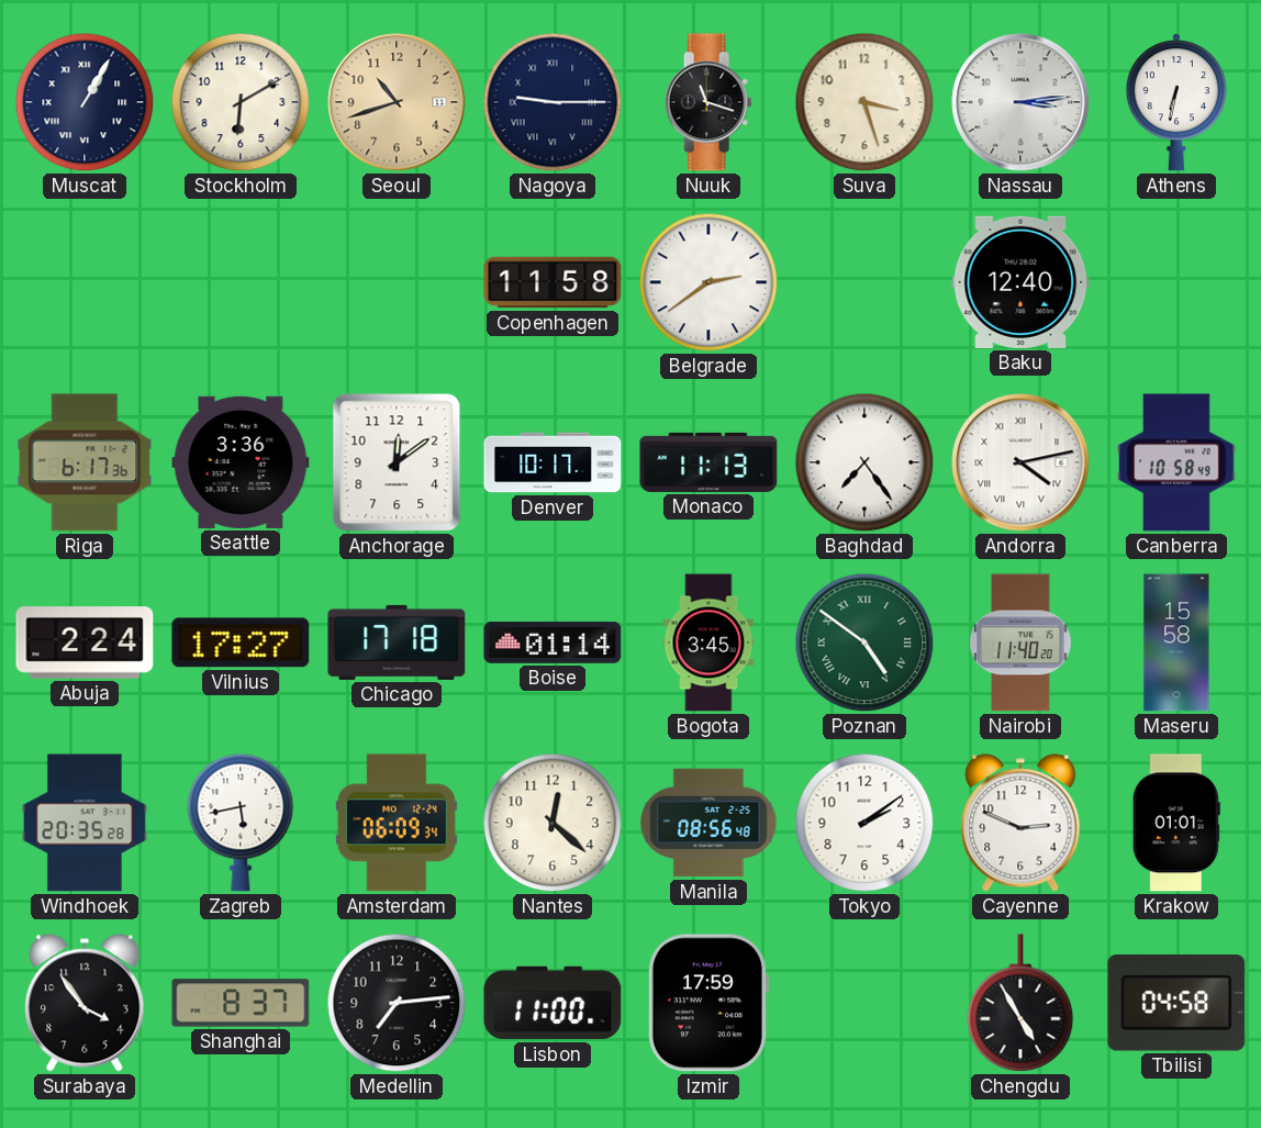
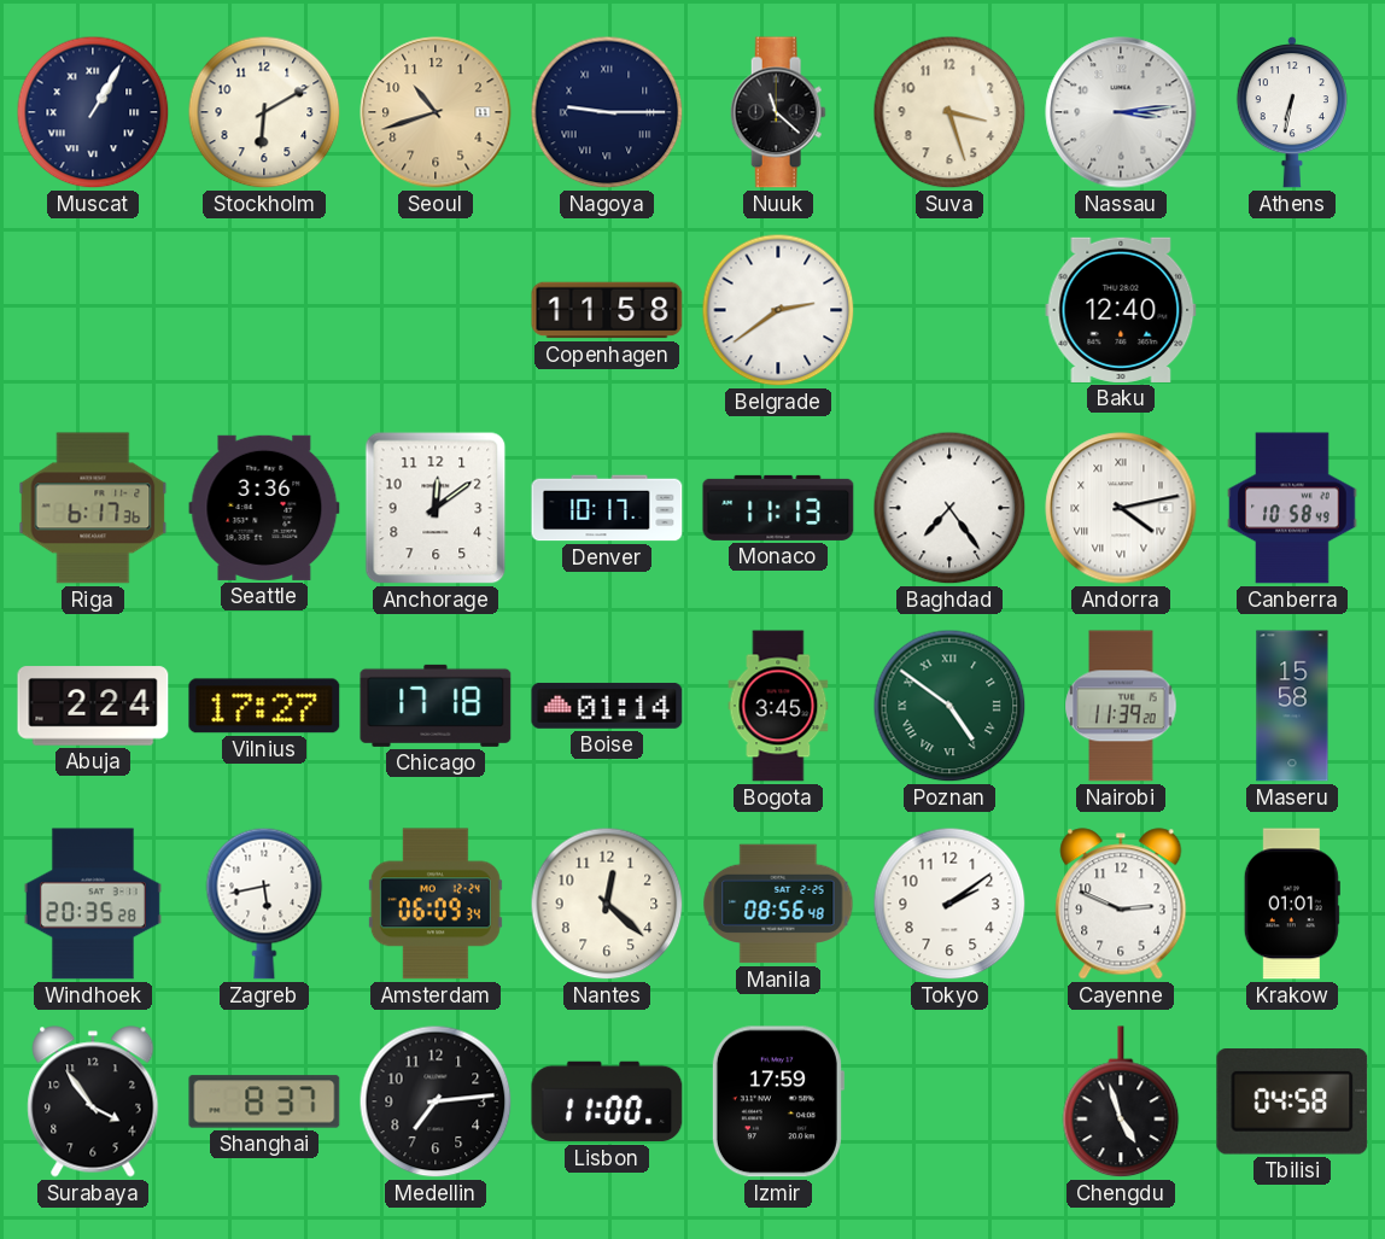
Nuuk: 11:18 -> 11:22 (778, 112)
Nairobi: 11:40 -> 11:39 (1121, 706)
Chengdu: 4:55 -> 4:57 (1121, 1103)
